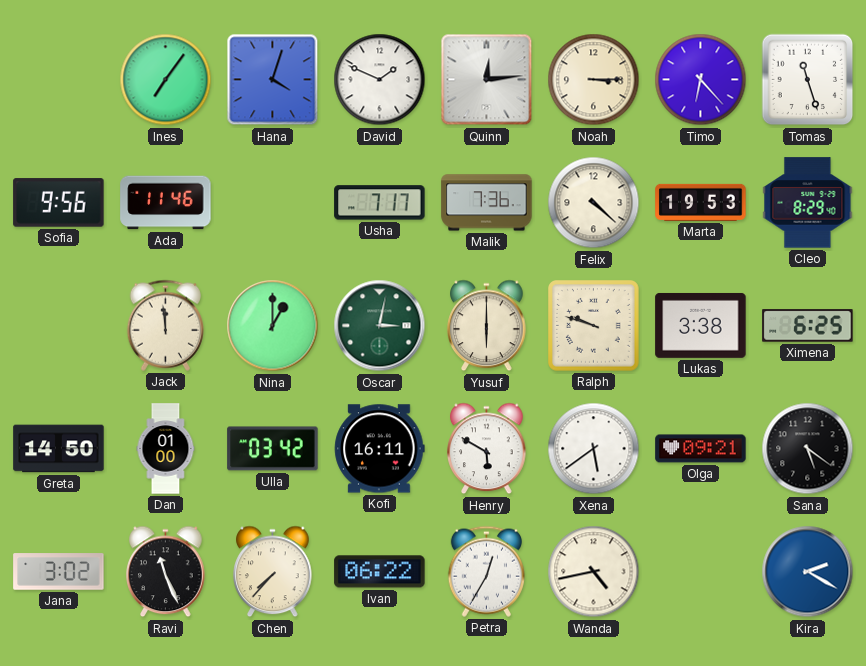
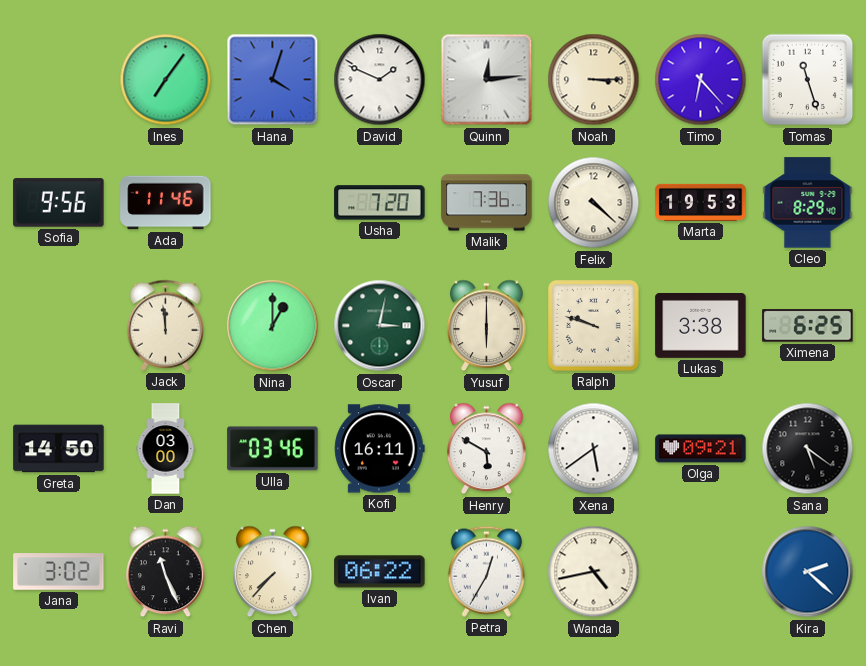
Usha: 7:17 -> 7:20 (380, 203)
Dan: 01:00 -> 03:00 (166, 449)
Ulla: 03:42 -> 03:46 (273, 449)
Kira: 2:20 -> 2:22 (808, 572)
